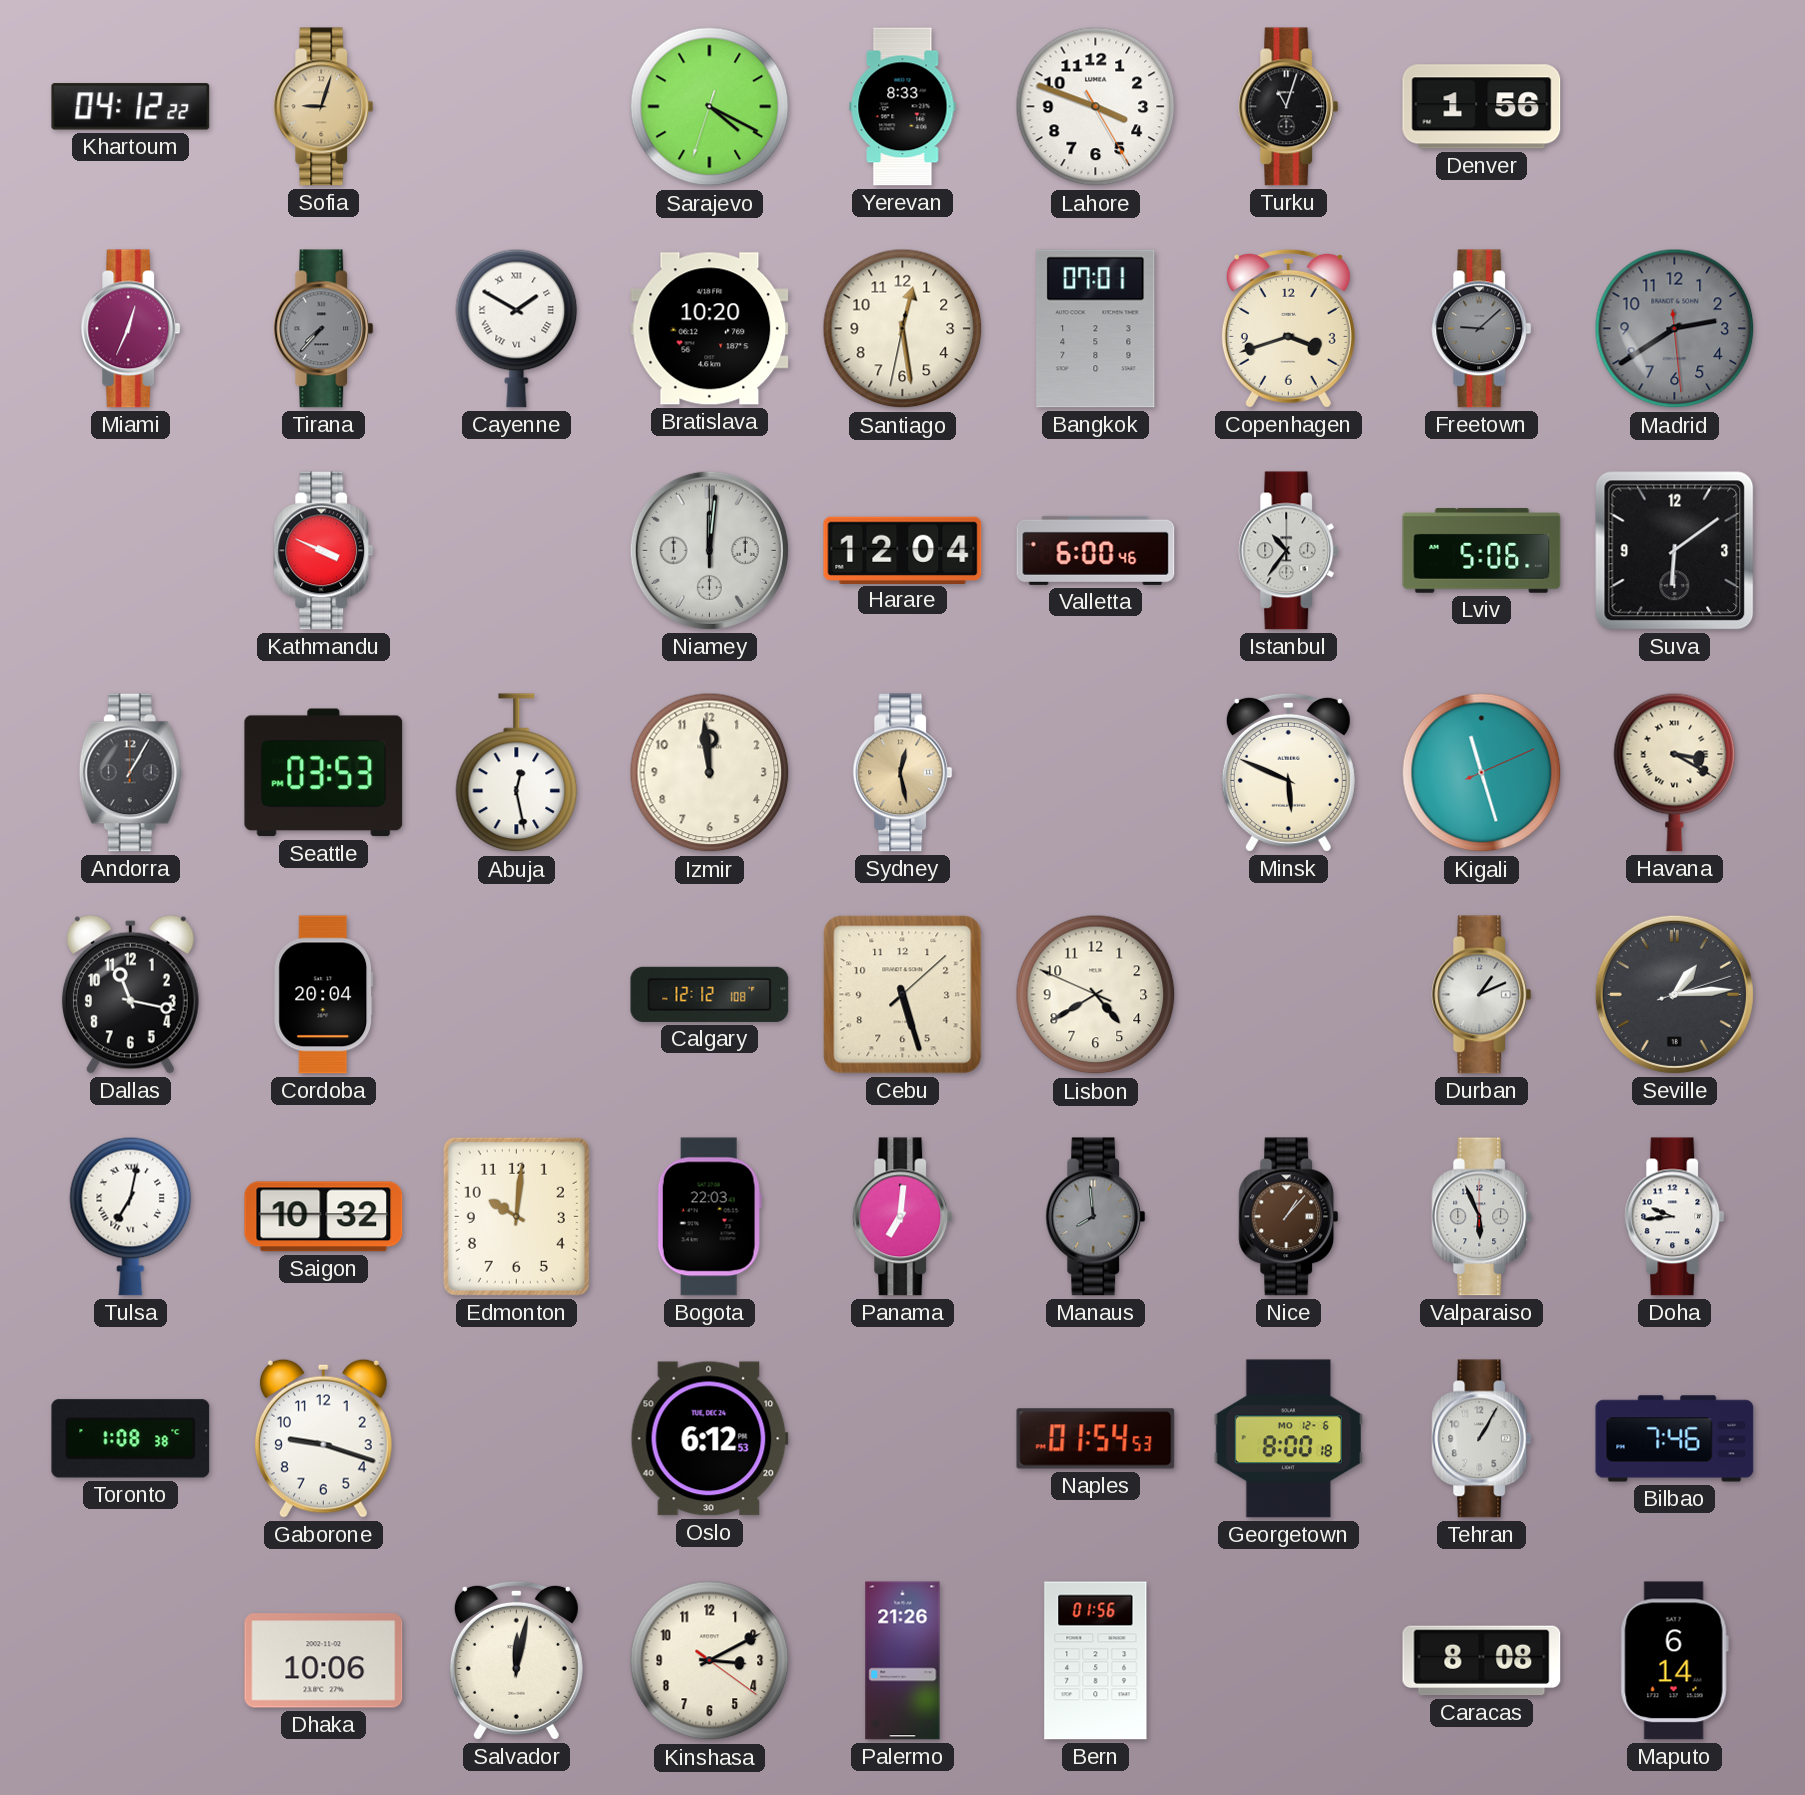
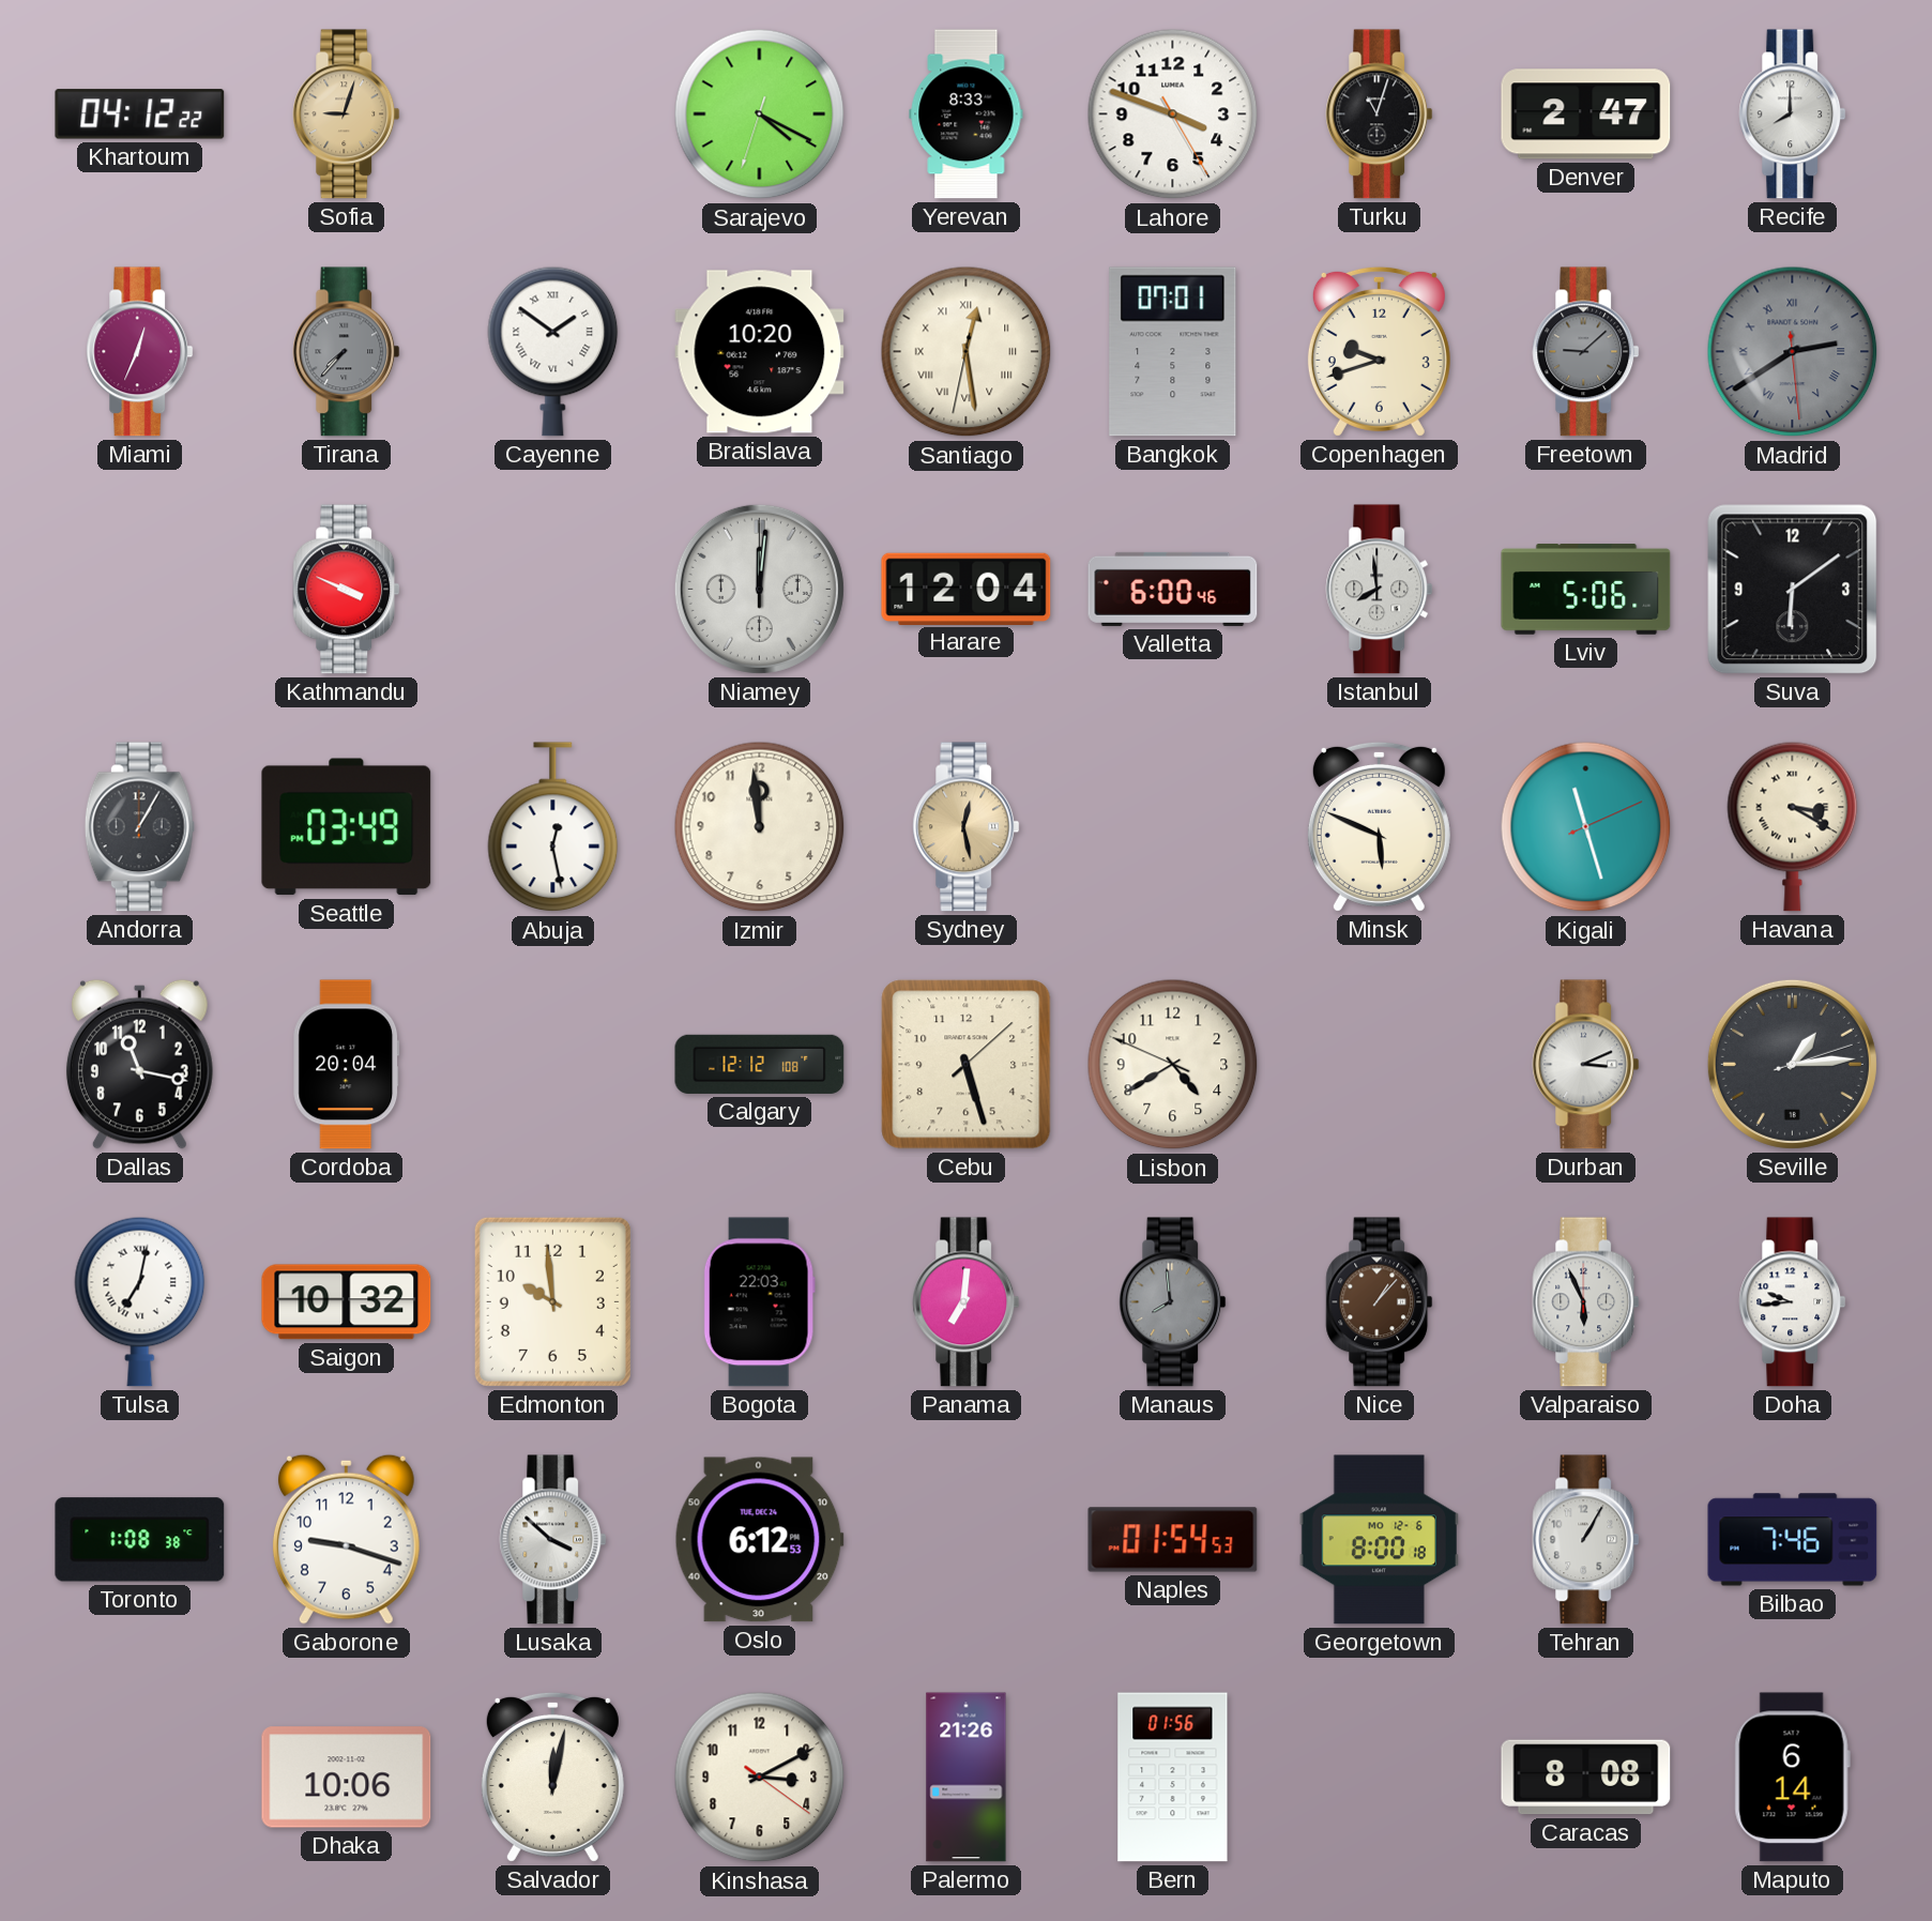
Denver: 1:56 -> 2:47 (1586, 115)
Recife: none -> 8:00 (1793, 115)
Cayenne: 1:50 -> 1:51 (553, 351)
Santiago numerals: Arabic -> Roman (967, 352)
Copenhagen: 3:42 -> 9:42 (1379, 351)
Madrid numerals: Arabic -> Roman (1793, 352)
Istanbul: 10:36 -> 7:59 (1380, 590)
Seattle: 03:53 -> 03:49 (347, 827)
Durban: 1:11 -> 3:11 (1586, 1065)
Edmonton: 10:01 -> 9:59 (552, 1301)
Lusaka: none -> 3:52 (553, 1540)
